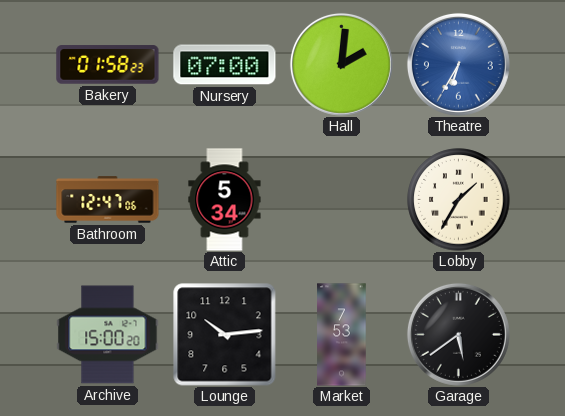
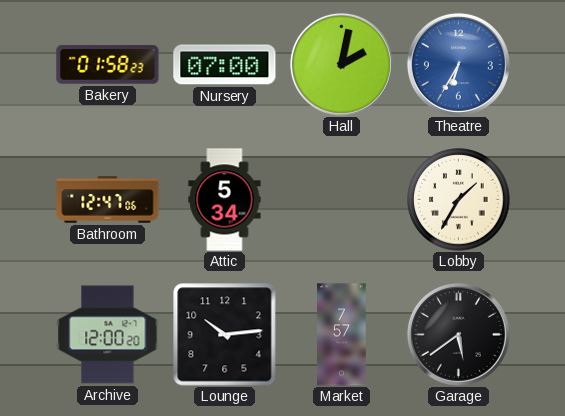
Hall: 2:01 -> 2:02 (341, 64)
Archive: 15:00 -> 12:00 (108, 335)
Market: 7:53 -> 7:57 (342, 335)
